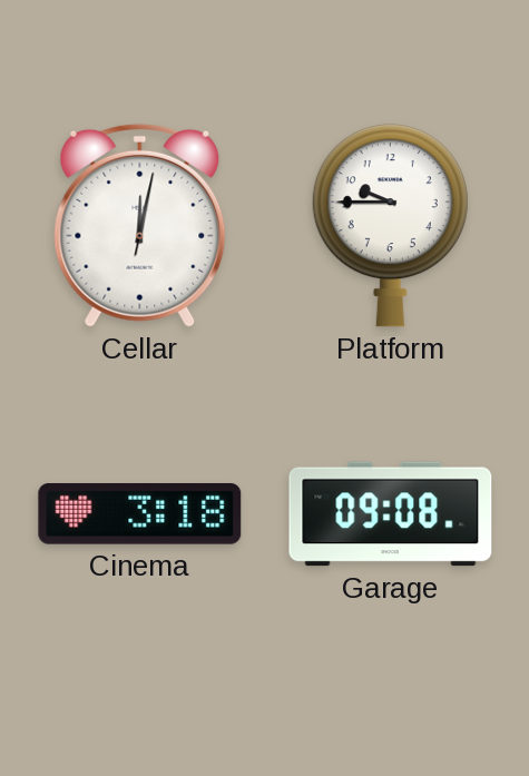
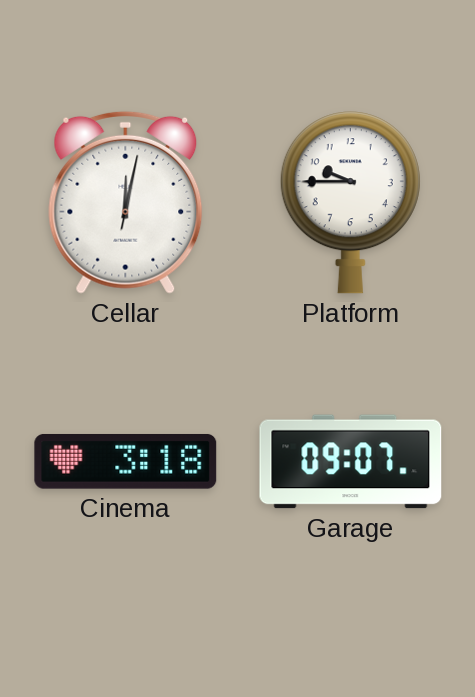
Garage: 09:08 -> 09:07 (351, 462)
